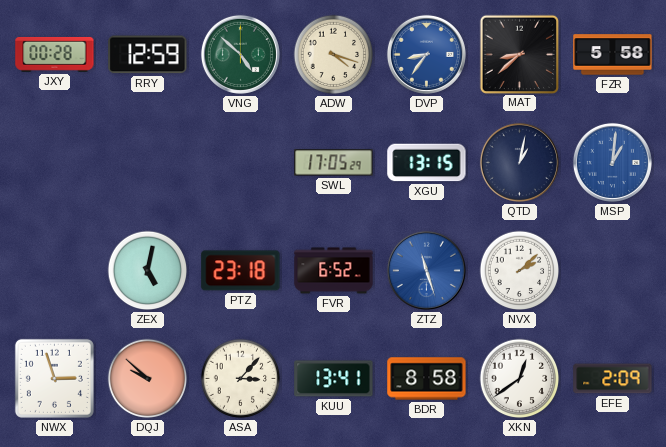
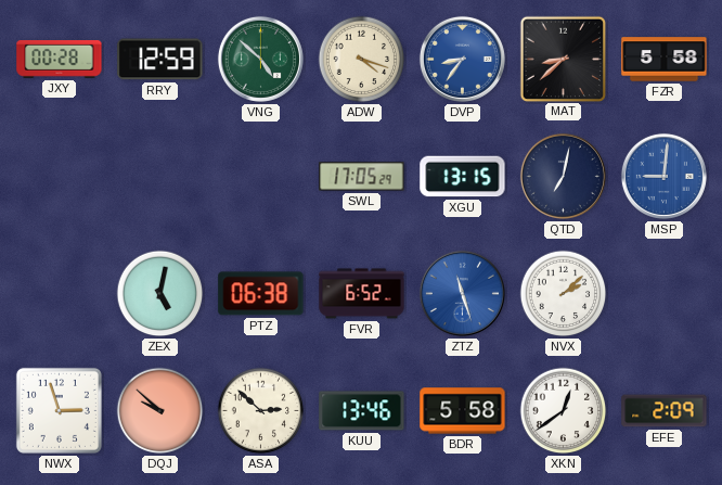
QTD: 1:02 -> 7:02 (563, 176)
MSP: 1:01 -> 9:01 (663, 176)
PTZ: 23:18 -> 06:38 (261, 294)
ASA: 3:07 -> 2:52 (261, 411)
KUU: 13:41 -> 13:46 (362, 411)
BDR: 8:58 -> 5:58 (463, 411)
